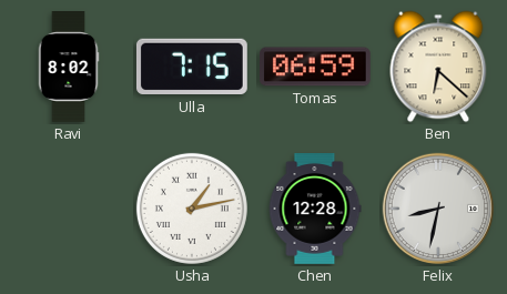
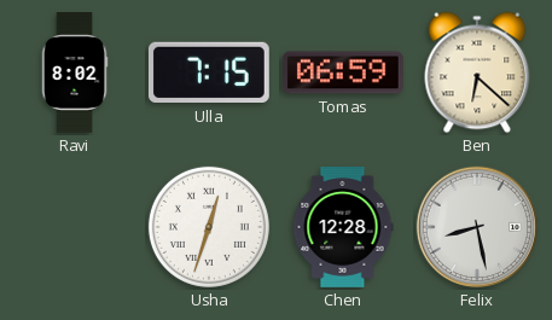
Usha: 1:13 -> 12:33 (209, 227)
Felix: 8:32 -> 8:28 (477, 227)
